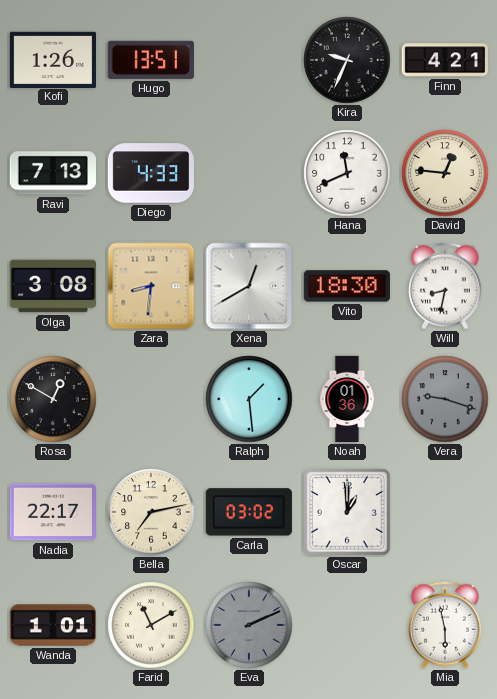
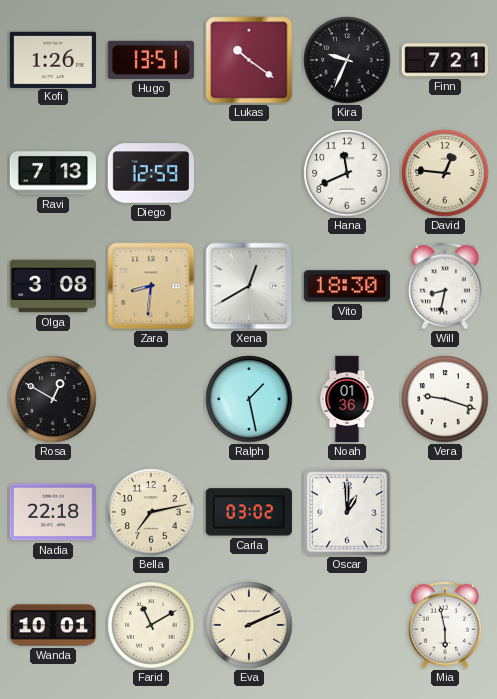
Lukas: none -> 10:21 (249, 60)
Finn: 4:21 -> 7:21 (444, 60)
Diego: 4:33 -> 12:59 (150, 173)
Ralph: 1:29 -> 1:28 (249, 399)
Vera dial: grey -> white (445, 399)
Nadia: 22:17 -> 22:18 (52, 512)
Wanda: 1:01 -> 10:01 (52, 625)
Eva dial: grey -> cream (249, 625)
